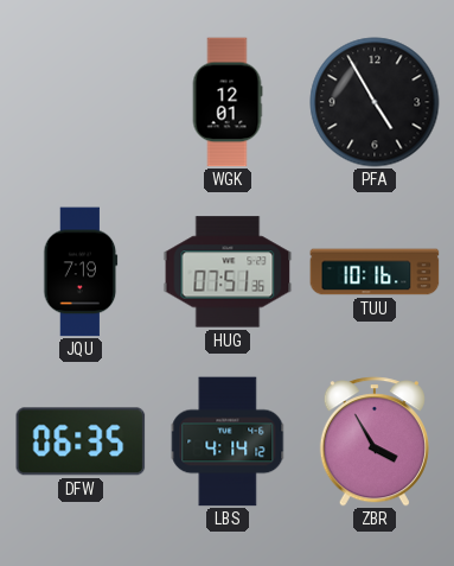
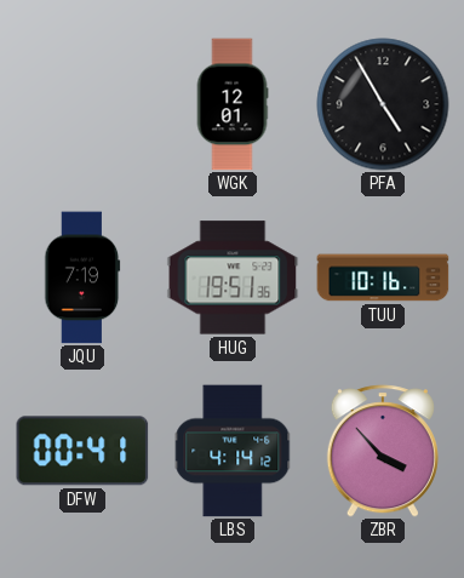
HUG: 07:51 -> 19:51 (233, 277)
DFW: 06:35 -> 00:41 (82, 451)
ZBR: 3:55 -> 3:53 (383, 451)
